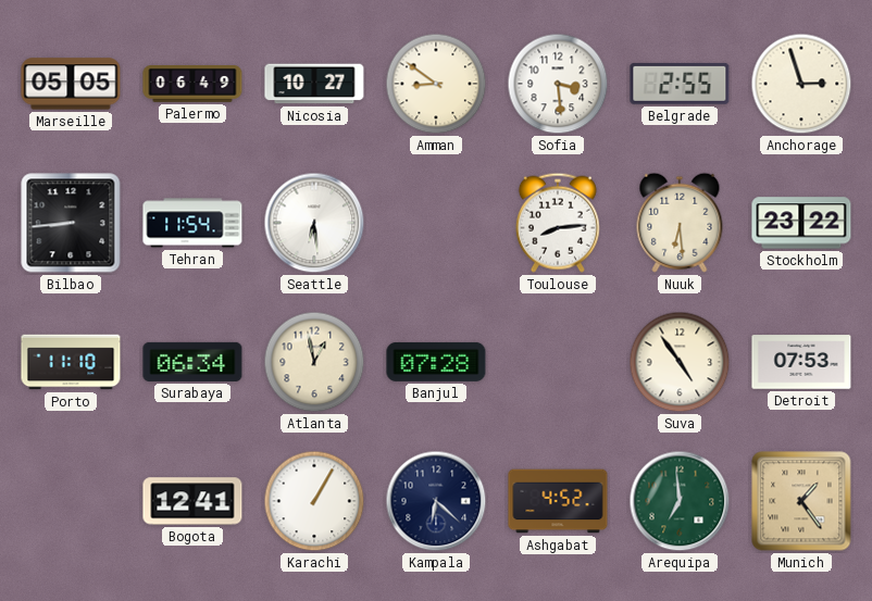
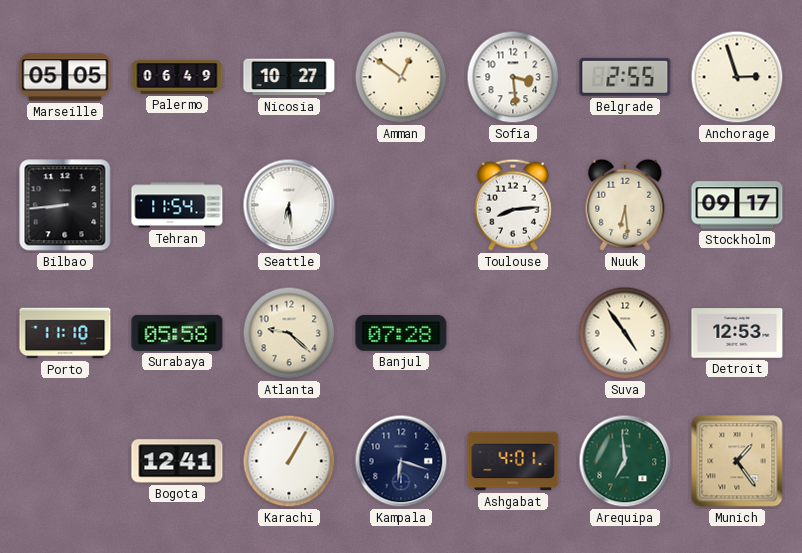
Amman: 8:51 -> 12:51 (401, 77)
Stockholm: 23:22 -> 09:17 (737, 205)
Surabaya: 06:34 -> 05:58 (177, 333)
Atlanta: 12:58 -> 9:22 (289, 333)
Detroit: 07:53 -> 12:53 (737, 333)
Kampala: 6:22 -> 6:18 (401, 461)
Ashgabat: 4:52 -> 4:01 (513, 461)
